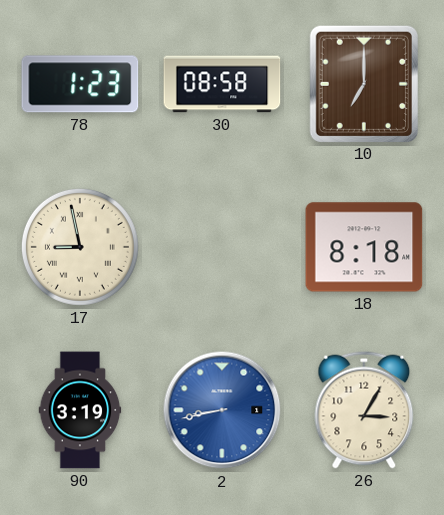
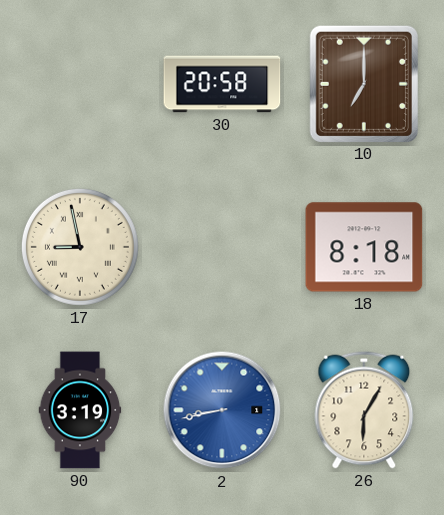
78: 1:23 -> none (80, 84)
30: 08:58 -> 20:58 (222, 84)
26: 3:05 -> 6:05 (364, 410)
